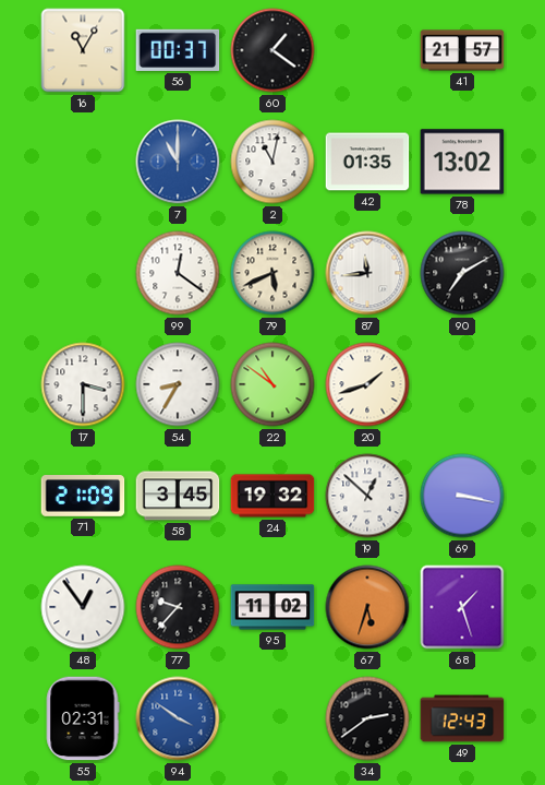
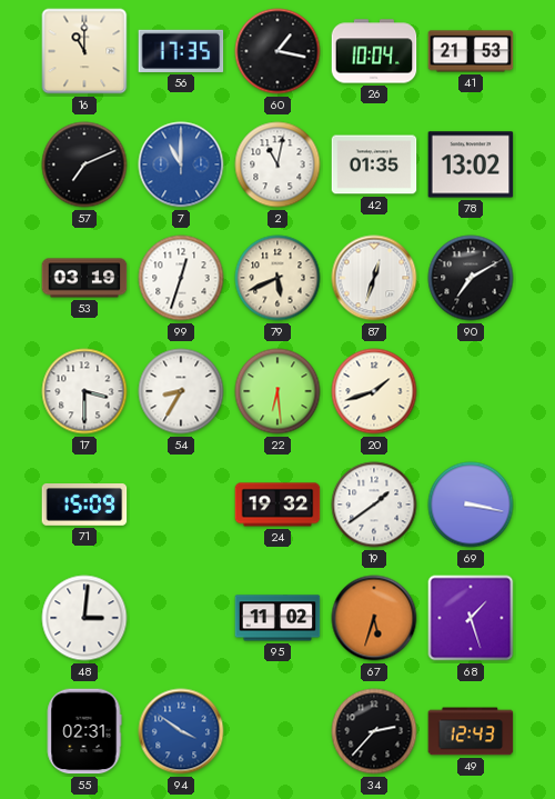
16: 11:05 -> 11:00 (84, 51)
56: 00:37 -> 17:35 (181, 51)
60: 1:21 -> 1:17 (277, 51)
26: none -> 10:04 (374, 51)
41: 21:57 -> 21:53 (471, 51)
57: none -> 7:11 (84, 164)
53: none -> 03:19 (84, 278)
99: 12:21 -> 12:33 (181, 278)
87: 11:44 -> 12:33 (374, 278)
22: 10:51 -> 6:29 (277, 391)
71: 21:09 -> 15:09 (84, 506)
58: 3:45 -> none (178, 496)
19: 12:52 -> 1:39 (374, 505)
48: 12:54 -> 3:01 (84, 618)
77: 9:37 -> none (178, 607)
34: 2:39 -> 2:37 (374, 731)
